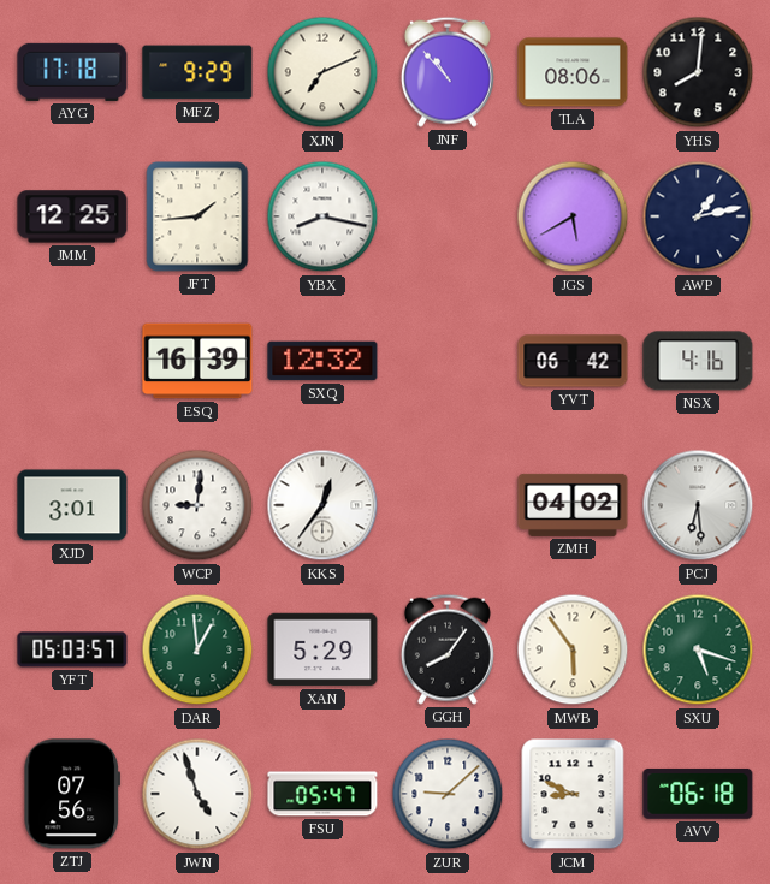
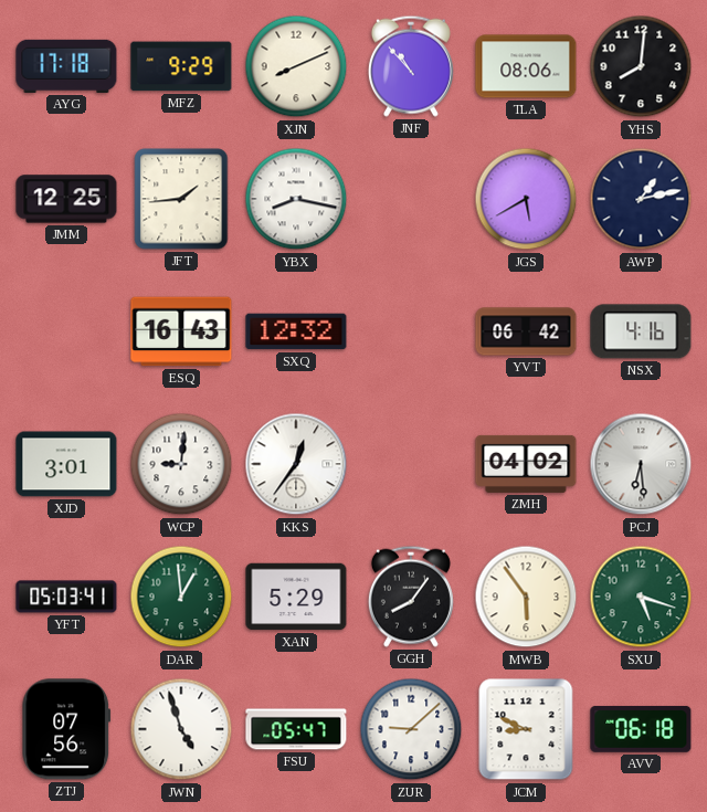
XJN: 7:11 -> 8:11 (296, 66)
ESQ: 16:39 -> 16:43 (181, 331)
YFT: 05:03:57 -> 05:03:41 (66, 597)
